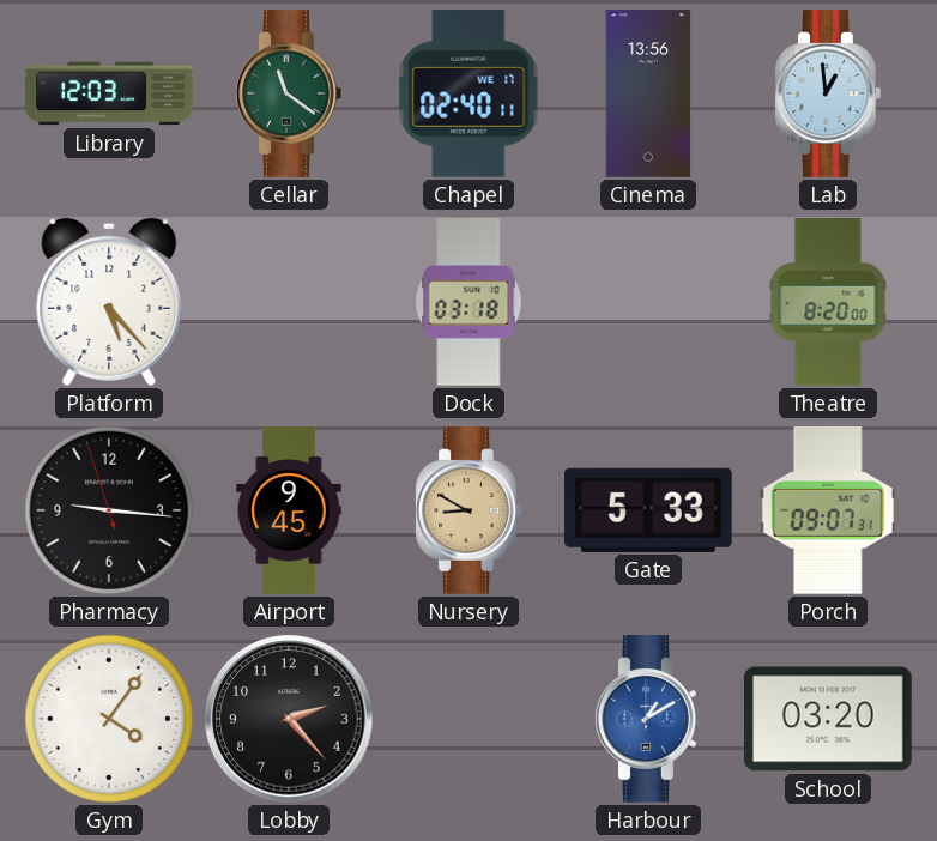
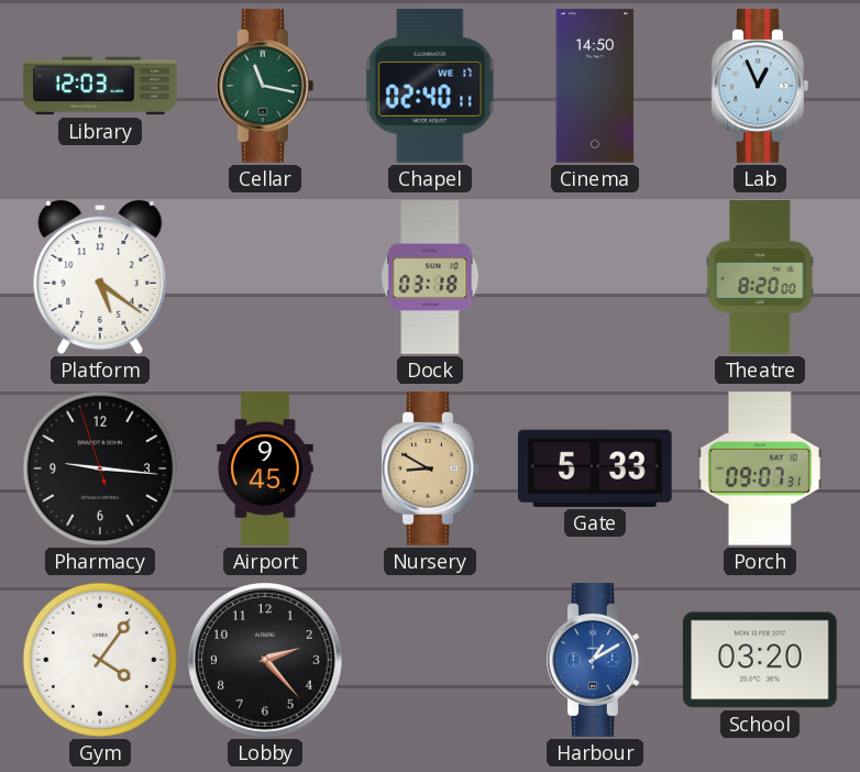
Cellar: 11:21 -> 11:17 (265, 87)
Cinema: 13:56 -> 14:50 (595, 86)
Lab: 12:59 -> 12:56 (760, 87)
Platform: 5:23 -> 5:21 (100, 277)
